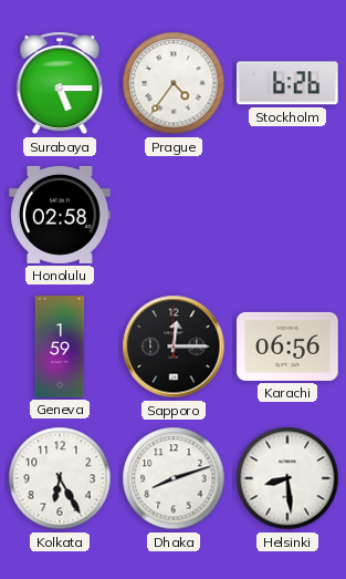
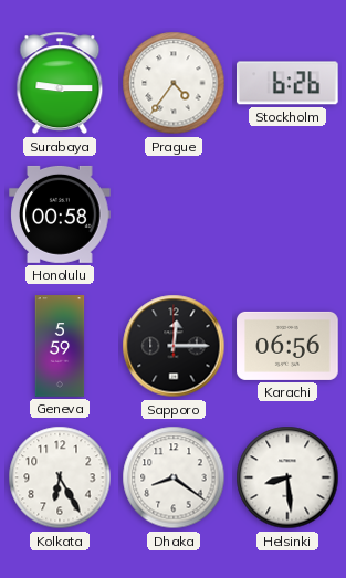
Surabaya: 5:15 -> 9:15 (60, 83)
Honolulu: 02:58 -> 00:58 (60, 214)
Geneva: 1:59 -> 5:59 (60, 346)
Dhaka: 8:12 -> 8:21 (174, 477)
